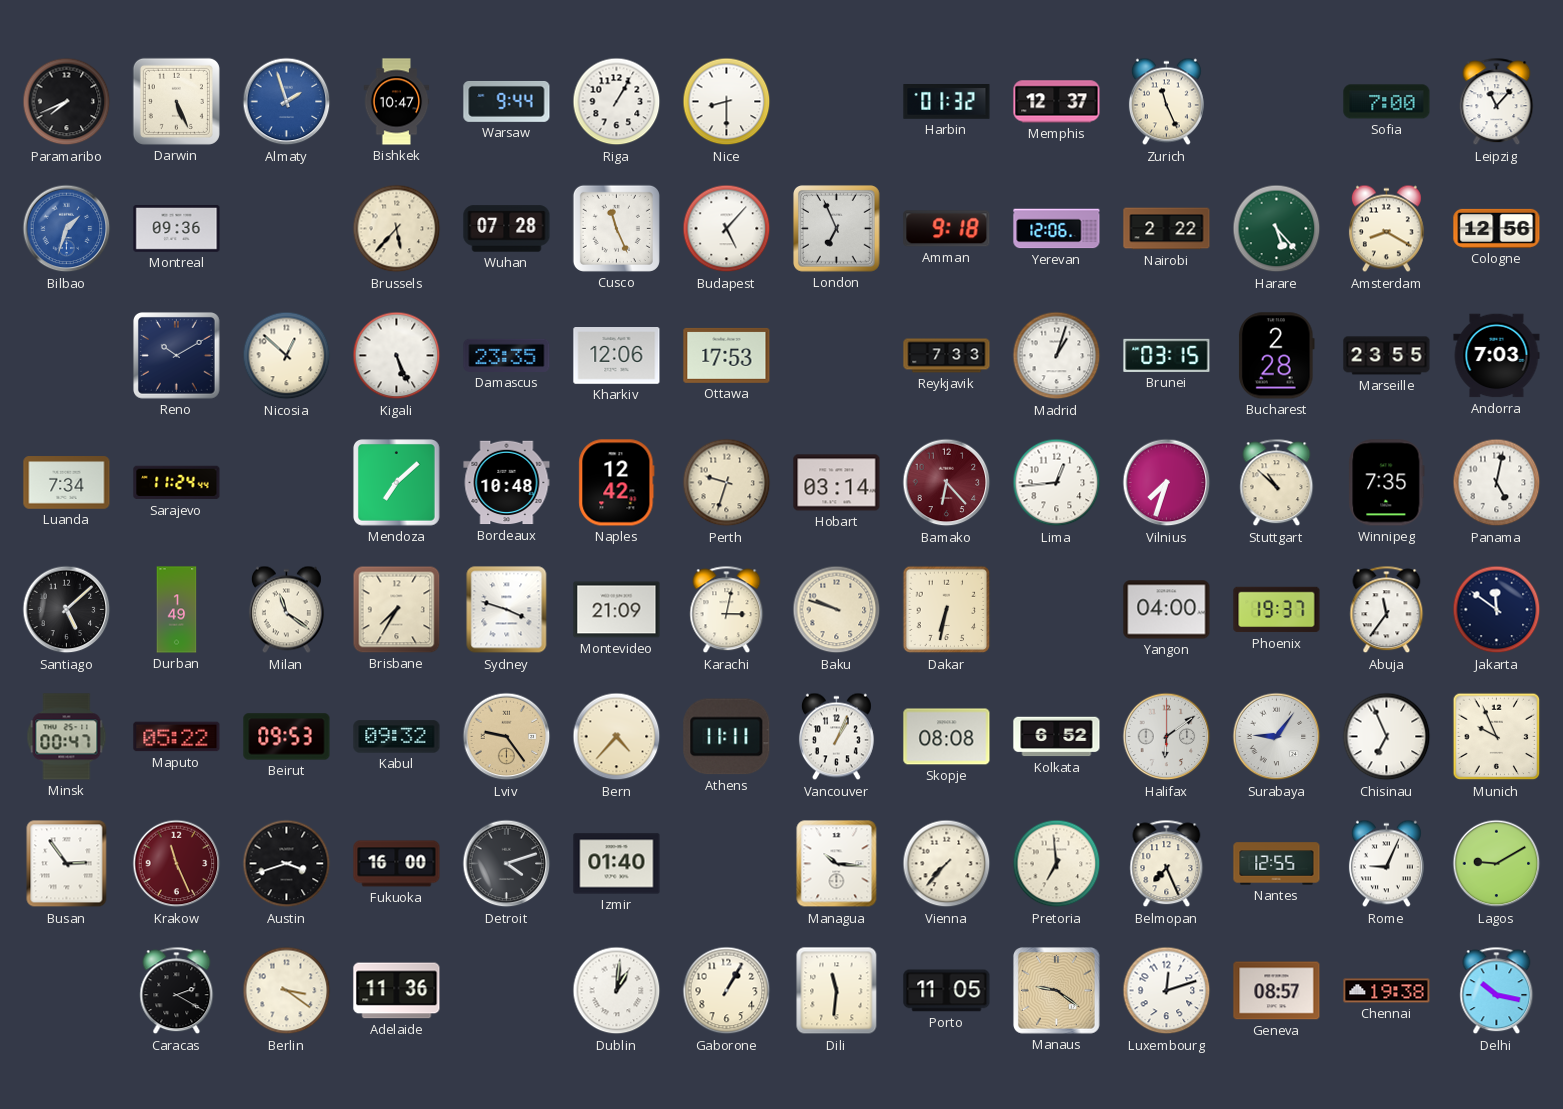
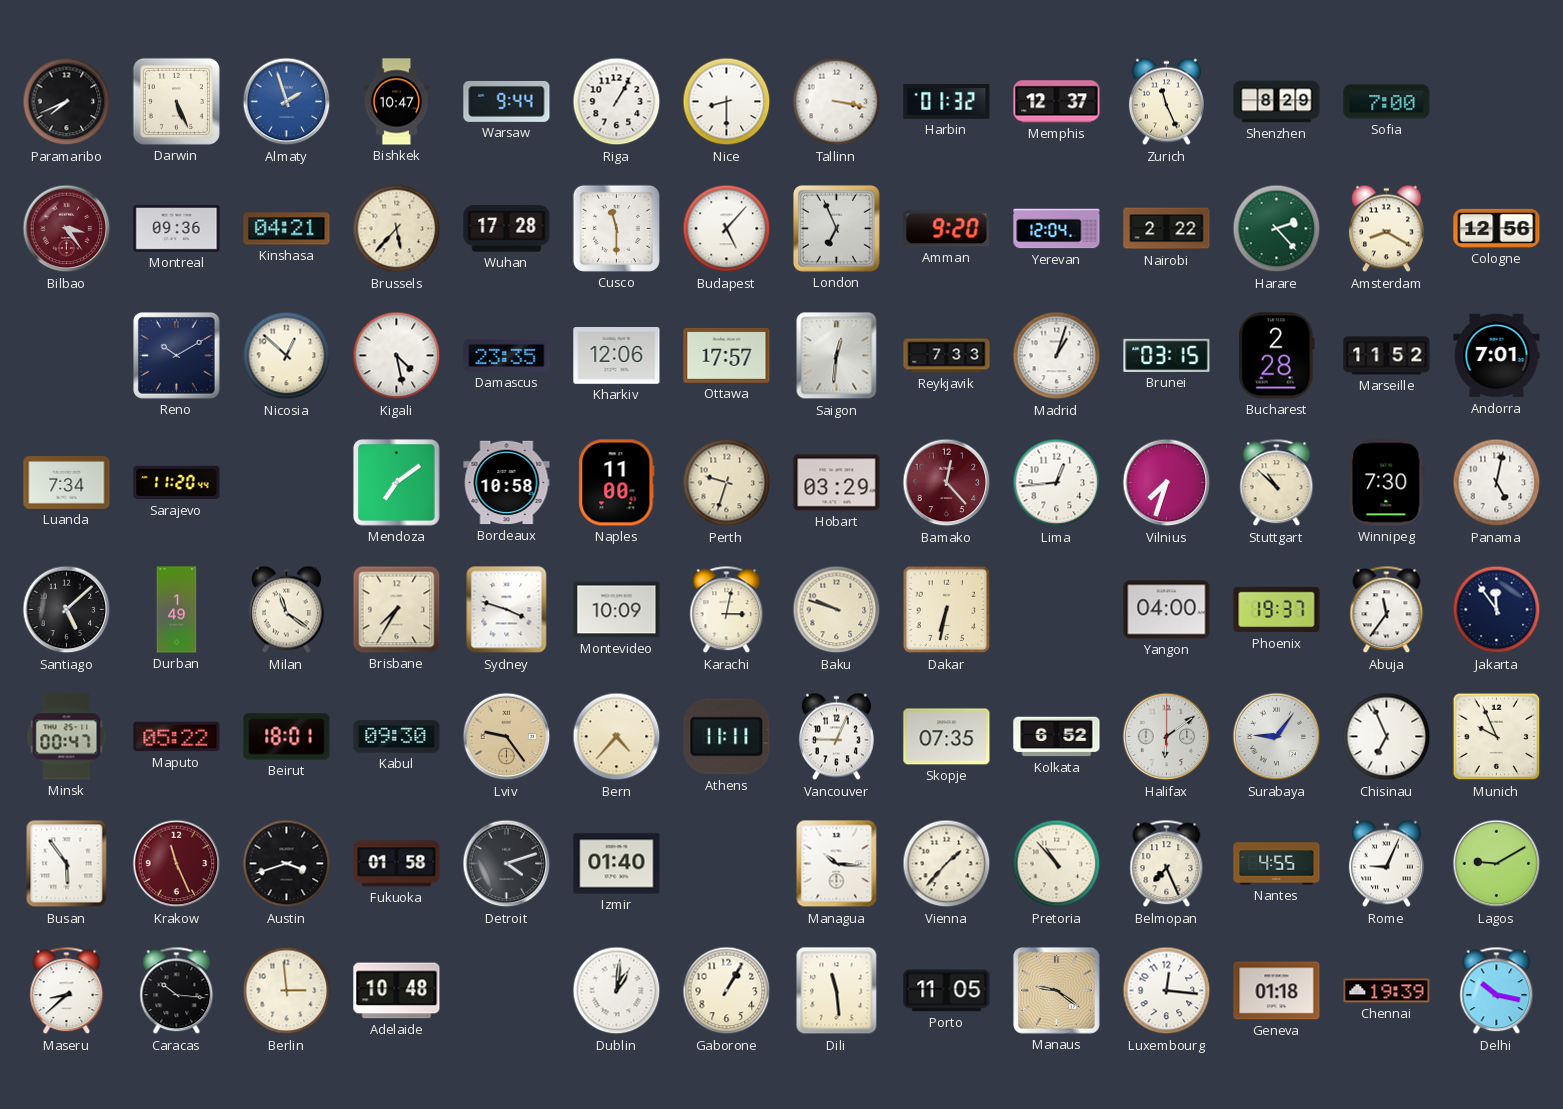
Tallinn: none -> 3:17 (837, 102)
Shenzhen: none -> 8:29 (1277, 102)
Leipzig: 11:07 -> none (1497, 102)
Bilbao: 1:33 -> 3:24 (67, 229)
Bilbao dial: blue -> burgundy (67, 229)
Kinshasa: none -> 04:21 (287, 229)
Wuhan: 07:28 -> 17:28 (507, 229)
Cusco: 11:26 -> 11:30 (616, 228)
Amman: 9:18 -> 9:20 (947, 229)
Yerevan: 12:06 -> 12:04 (1057, 229)
Harare: 5:23 -> 2:23 (1277, 229)
Kigali: 5:26 -> 4:28 (397, 356)
Ottawa: 17:53 -> 17:57 (727, 355)
Saigon: none -> 12:31 (837, 356)
Marseille: 23:55 -> 11:52 (1387, 356)
Andorra: 7:03 -> 7:01 (1497, 356)
Sarajevo: 11:24 -> 11:20 (177, 483)
Mendoza: 7:08 -> 7:09 (397, 483)
Bordeaux: 10:48 -> 10:58 (507, 483)
Naples: 12:42 -> 11:00 (617, 483)
Hobart: 03:14 -> 03:29 (837, 483)
Bamako: 6:23 -> 12:23 (947, 483)
Winnipeg: 7:35 -> 7:30 (1387, 483)
Montevideo: 21:09 -> 10:09 (617, 610)
Jakarta: 11:51 -> 11:54 (1497, 610)
Beirut: 09:53 -> 18:01 (287, 737)
Kabul: 09:32 -> 09:30 (397, 737)
Vancouver: 1:04 -> 9:04 (836, 737)
Skopje: 08:08 -> 07:35 (947, 737)
Busan: 2:54 -> 5:54 (67, 864)
Fukuoka: 16:00 -> 01:58 (397, 864)
Vienna: 7:37 -> 1:37 (947, 864)
Pretoria: 6:59 -> 10:53 (1057, 864)
Nantes: 12:55 -> 4:55 (1277, 864)
Maseru: none -> 8:38 (67, 991)
Caracas: 2:20 -> 10:16 (177, 991)
Berlin: 3:21 -> 2:59 (287, 991)
Adelaide: 11:36 -> 10:48 (397, 991)
Dili: 11:31 -> 11:29 (837, 991)
Luxembourg: 12:12 -> 12:16 (1167, 991)
Geneva: 08:57 -> 01:18 (1277, 991)
Chennai: 19:38 -> 19:39 (1387, 991)
